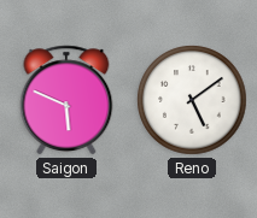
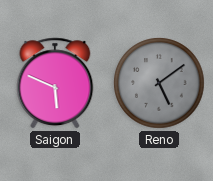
Reno dial: white -> grey (159, 83)
